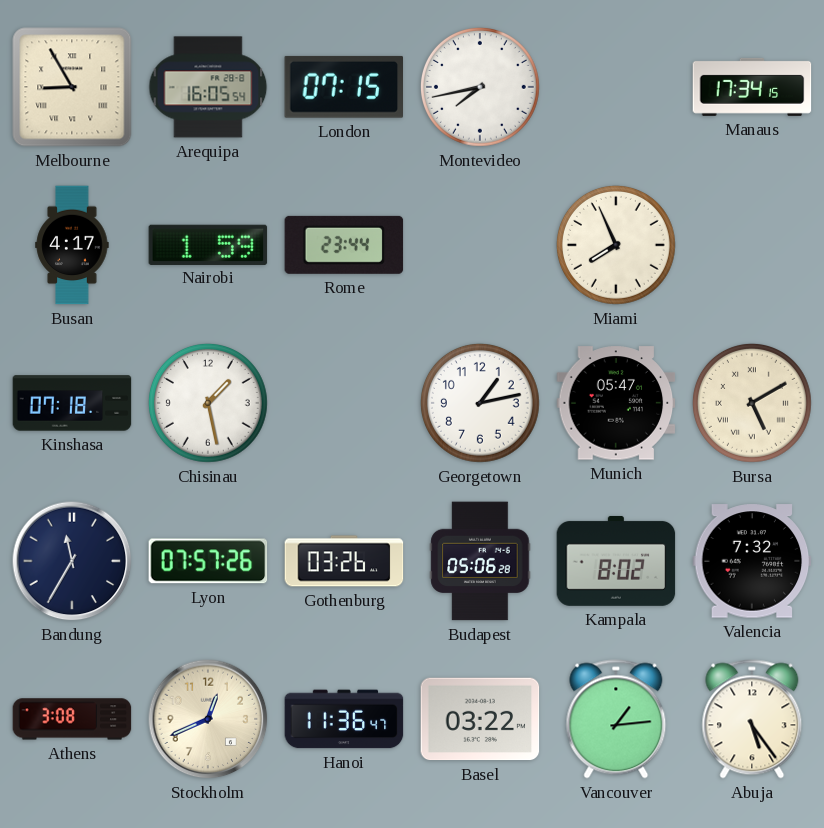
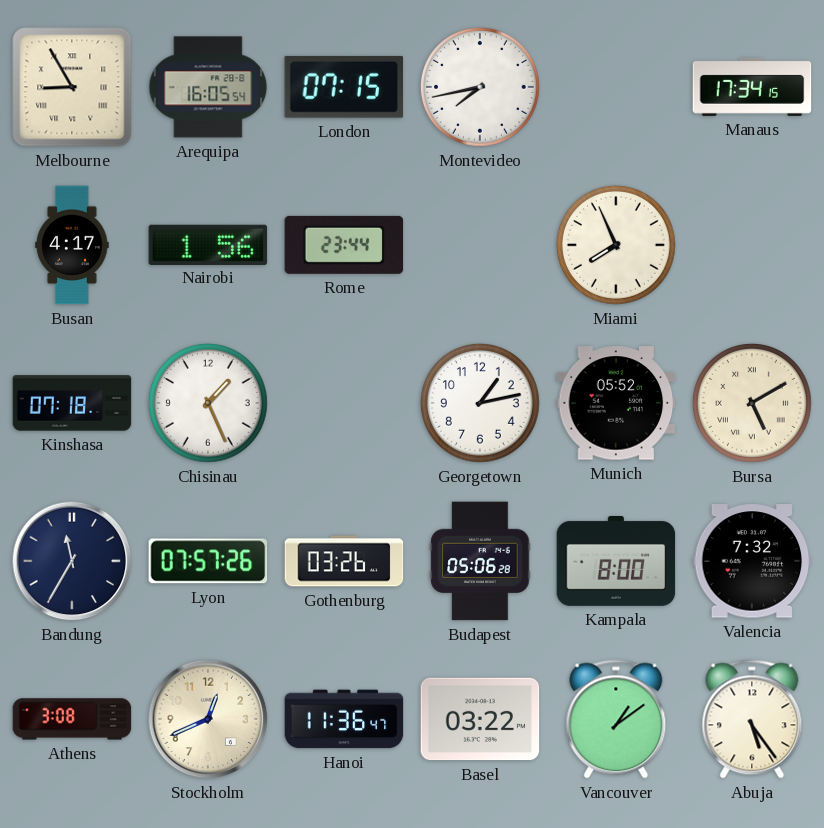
Nairobi: 1:59 -> 1:56 (208, 244)
Chisinau: 1:28 -> 1:26 (208, 403)
Munich: 05:47 -> 05:52 (616, 403)
Kampala: 8:02 -> 8:00 (616, 561)
Vancouver: 1:14 -> 1:09 (616, 719)
